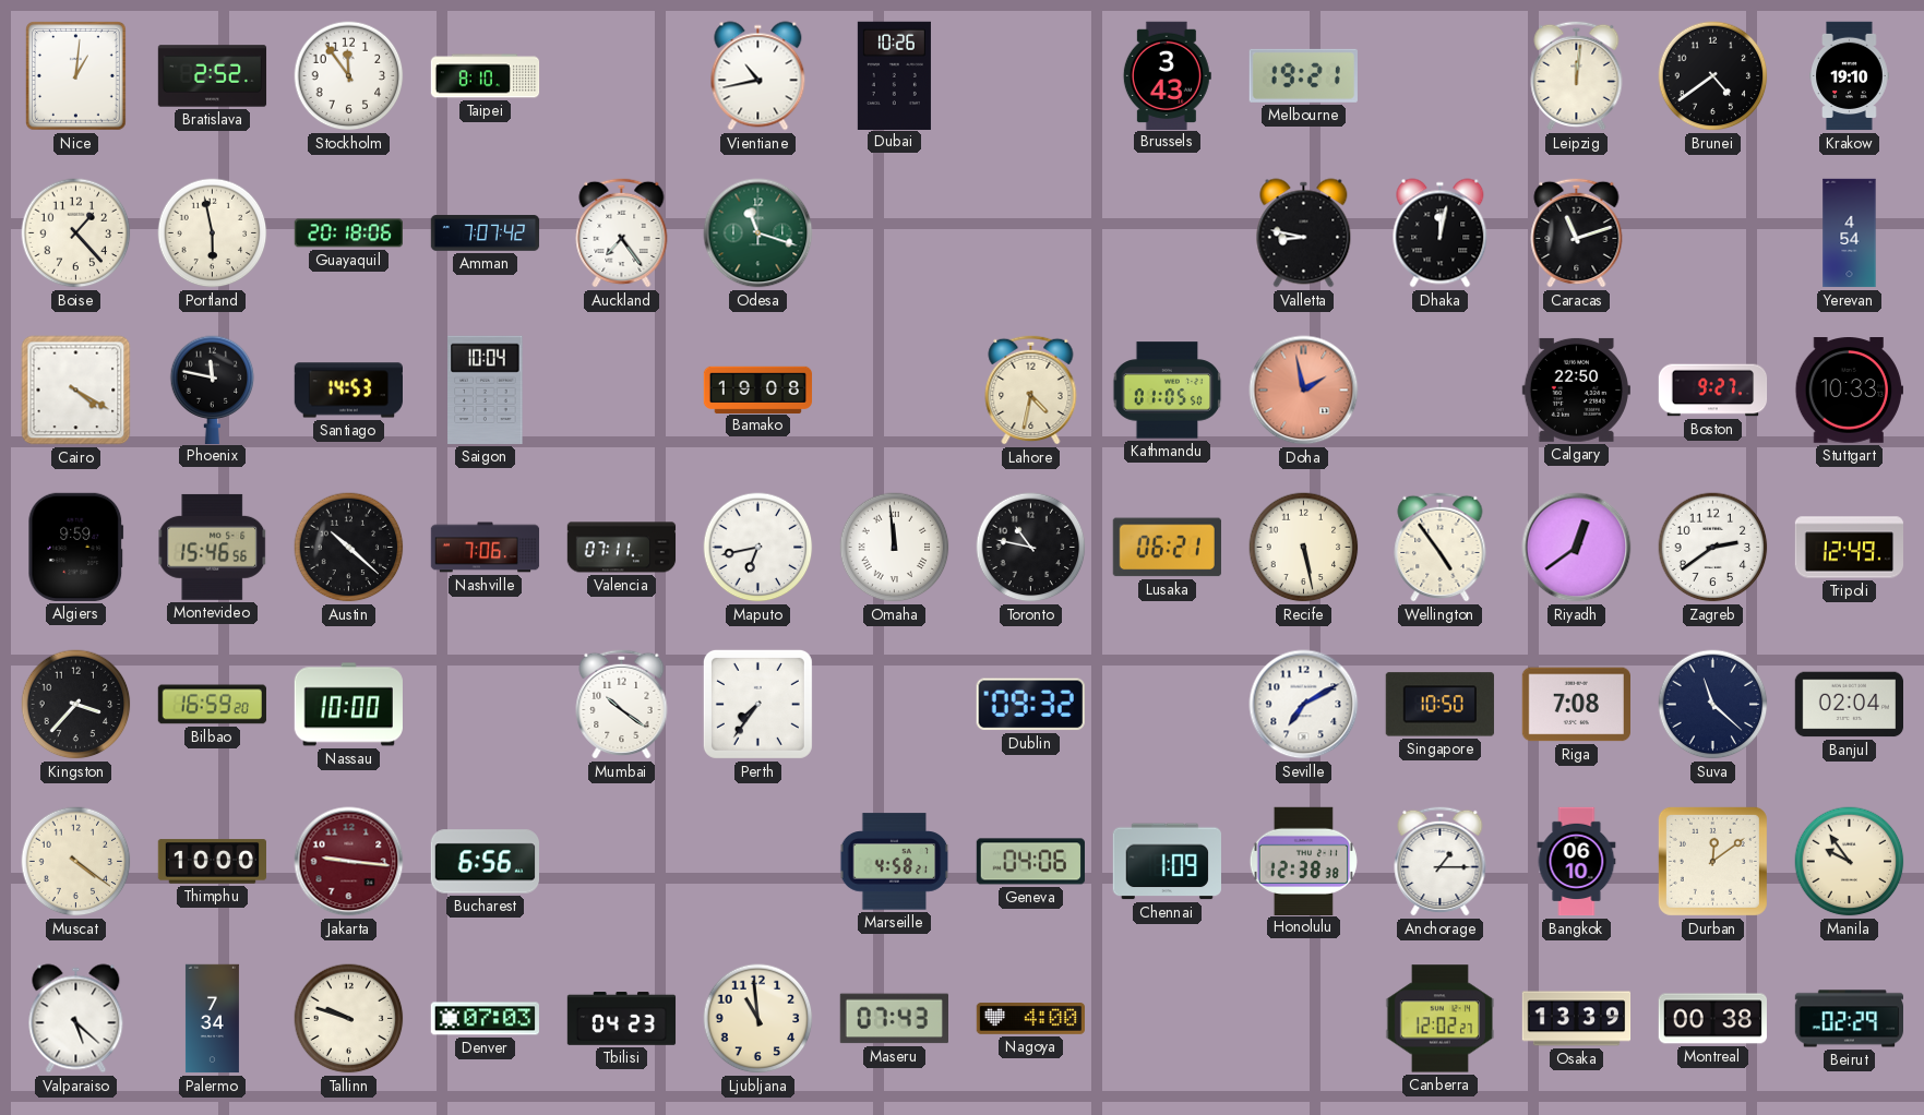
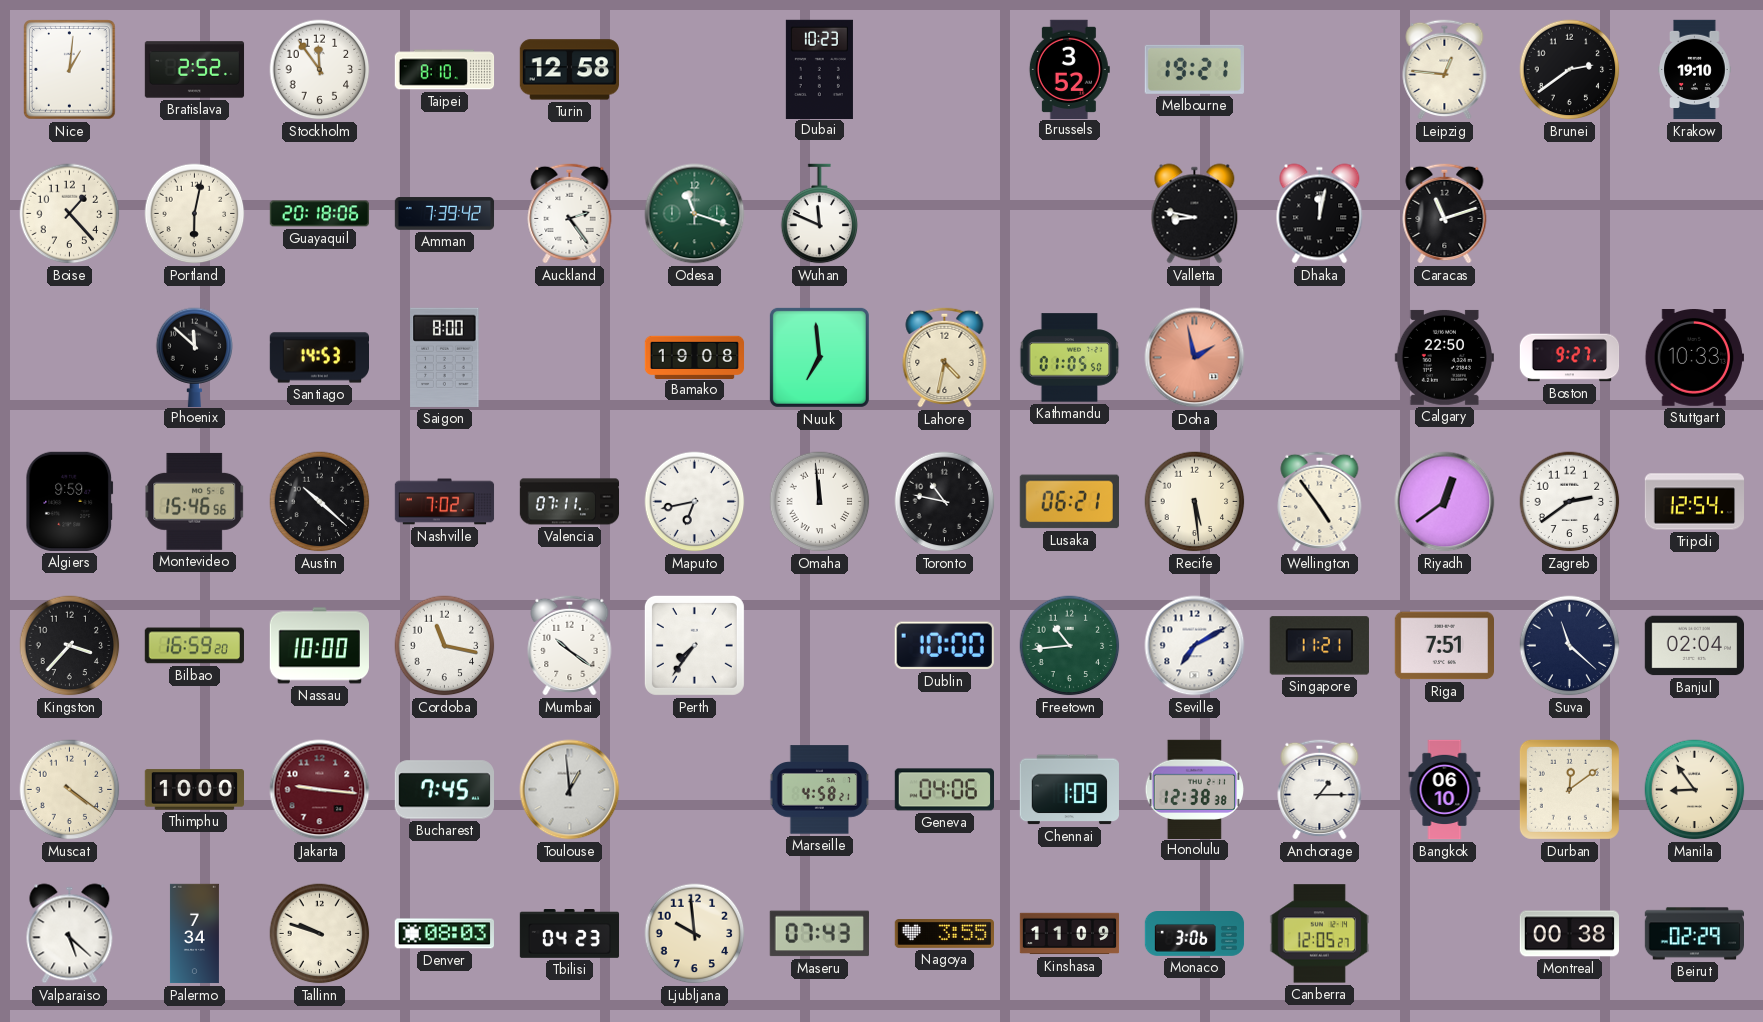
Turin: none -> 12:58 (569, 70)
Vientiane: 10:43 -> none (758, 76)
Dubai: 10:26 -> 10:23 (819, 69)
Brussels: 3:43 -> 3:52 (1069, 69)
Leipzig: 12:01 -> 12:46 (1445, 69)
Brunei: 4:39 -> 2:39 (1570, 70)
Portland: 5:58 -> 6:02 (195, 214)
Amman: 7:07 -> 7:39 (445, 214)
Auckland: 7:24 -> 2:24 (570, 213)
Wuhan: none -> 11:49 (820, 214)
Yerevan: 4:54 -> none (1850, 233)
Cairo: 4:20 -> none (76, 391)
Phoenix: 11:47 -> 11:52 (195, 357)
Saigon: 10:04 -> 8:00 (445, 357)
Nuuk: none -> 6:59 (819, 357)
Nashville: 7:06 -> 7:02 (445, 502)
Recife: 5:28 -> 5:29 (1195, 502)
Tripoli: 12:49 -> 12:54 (1695, 502)
Cordoba: none -> 11:17 (445, 646)
Dublin: 09:32 -> 10:00 (944, 646)
Freetown: none -> 10:44 (1070, 646)
Singapore: 10:50 -> 11:21 (1319, 646)
Riga: 7:08 -> 7:51 (1444, 646)
Bucharest: 6:56 -> 7:45 (444, 790)
Toulouse: none -> 12:59 (570, 790)
Manila: 9:54 -> 8:54 (1695, 790)
Denver: 07:03 -> 08:03 (444, 934)
Ljubljana: 10:59 -> 9:59 (695, 934)
Nagoya: 4:00 -> 3:55 (944, 934)
Kinshasa: none -> 11:09 (1070, 934)
Monaco: none -> 3:06 (1195, 934)
Canberra: 12:02 -> 12:05 (1319, 934)
Osaka: 13:39 -> none (1577, 1019)
